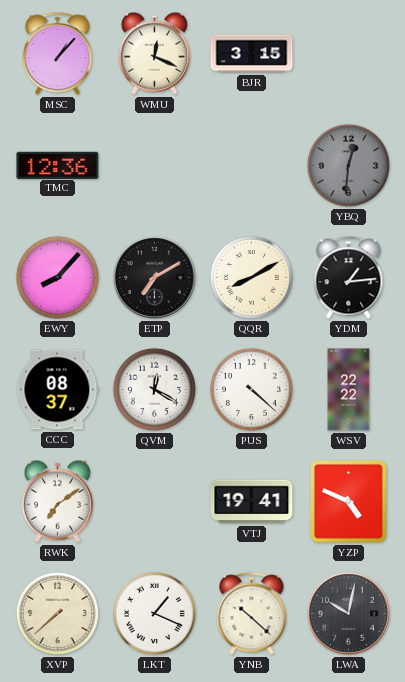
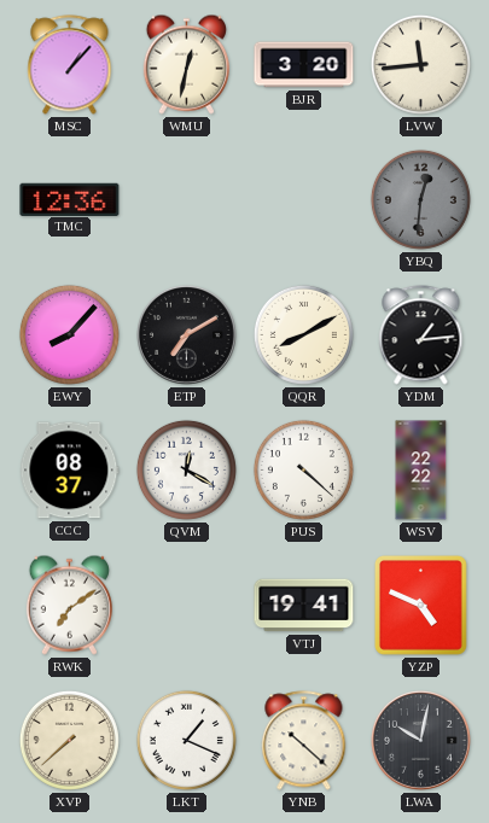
WMU: 12:19 -> 12:32 (186, 64)
BJR: 3:15 -> 3:20 (304, 65)
LVW: none -> 11:44 (420, 64)
